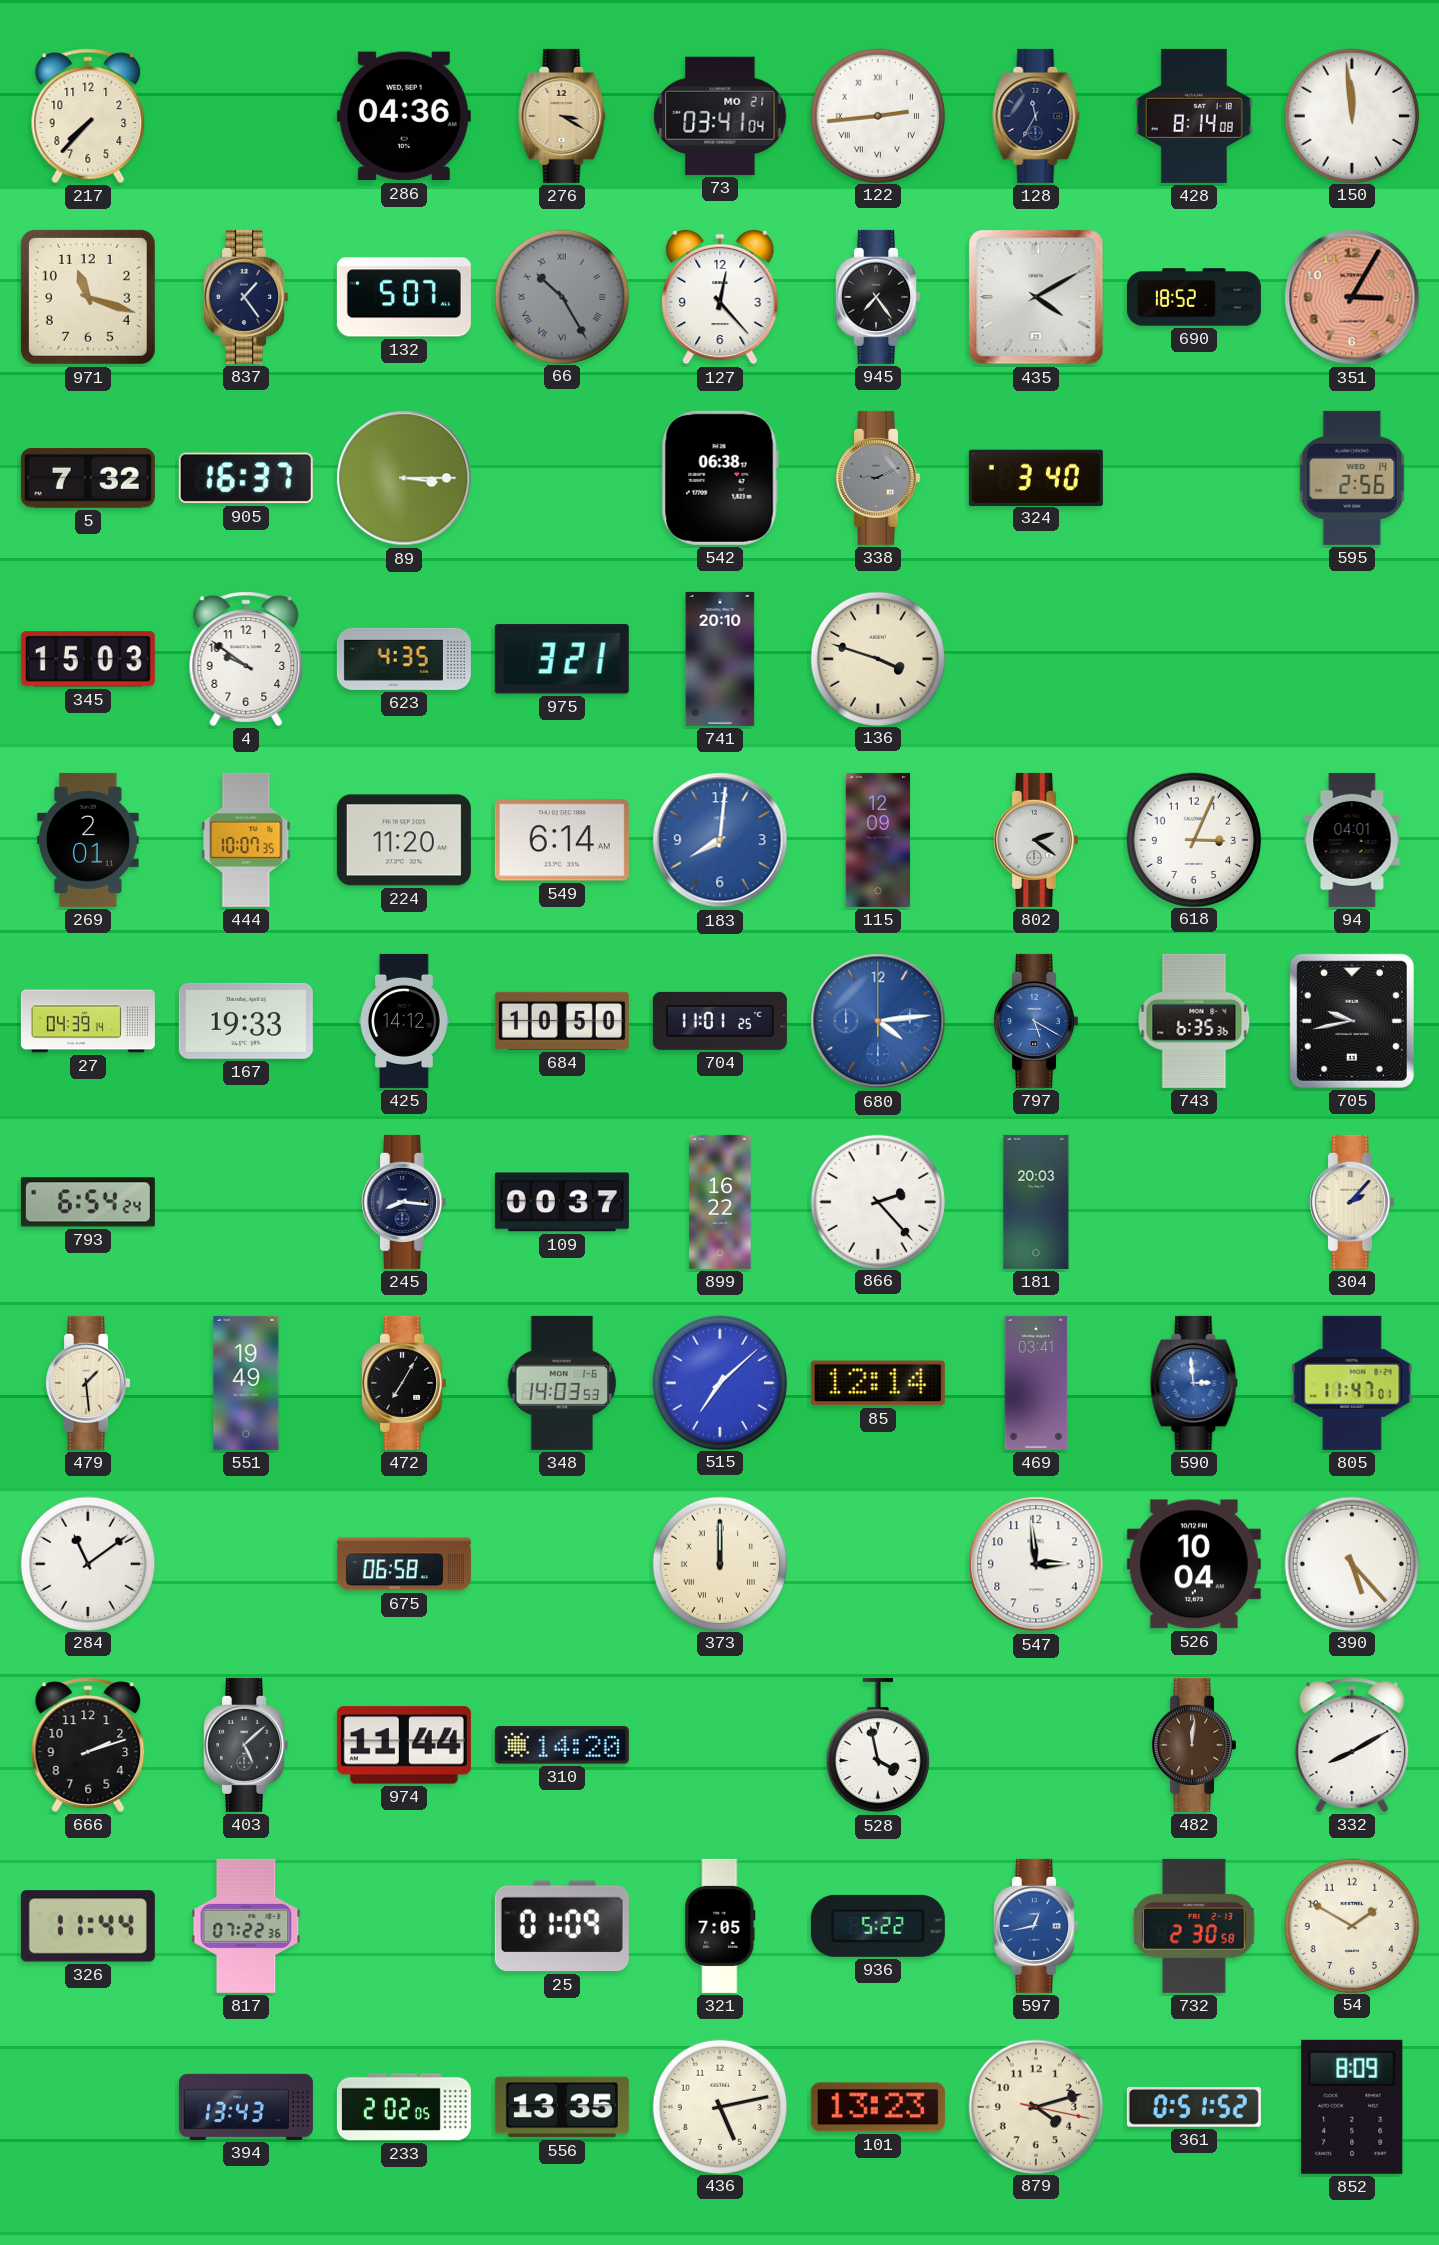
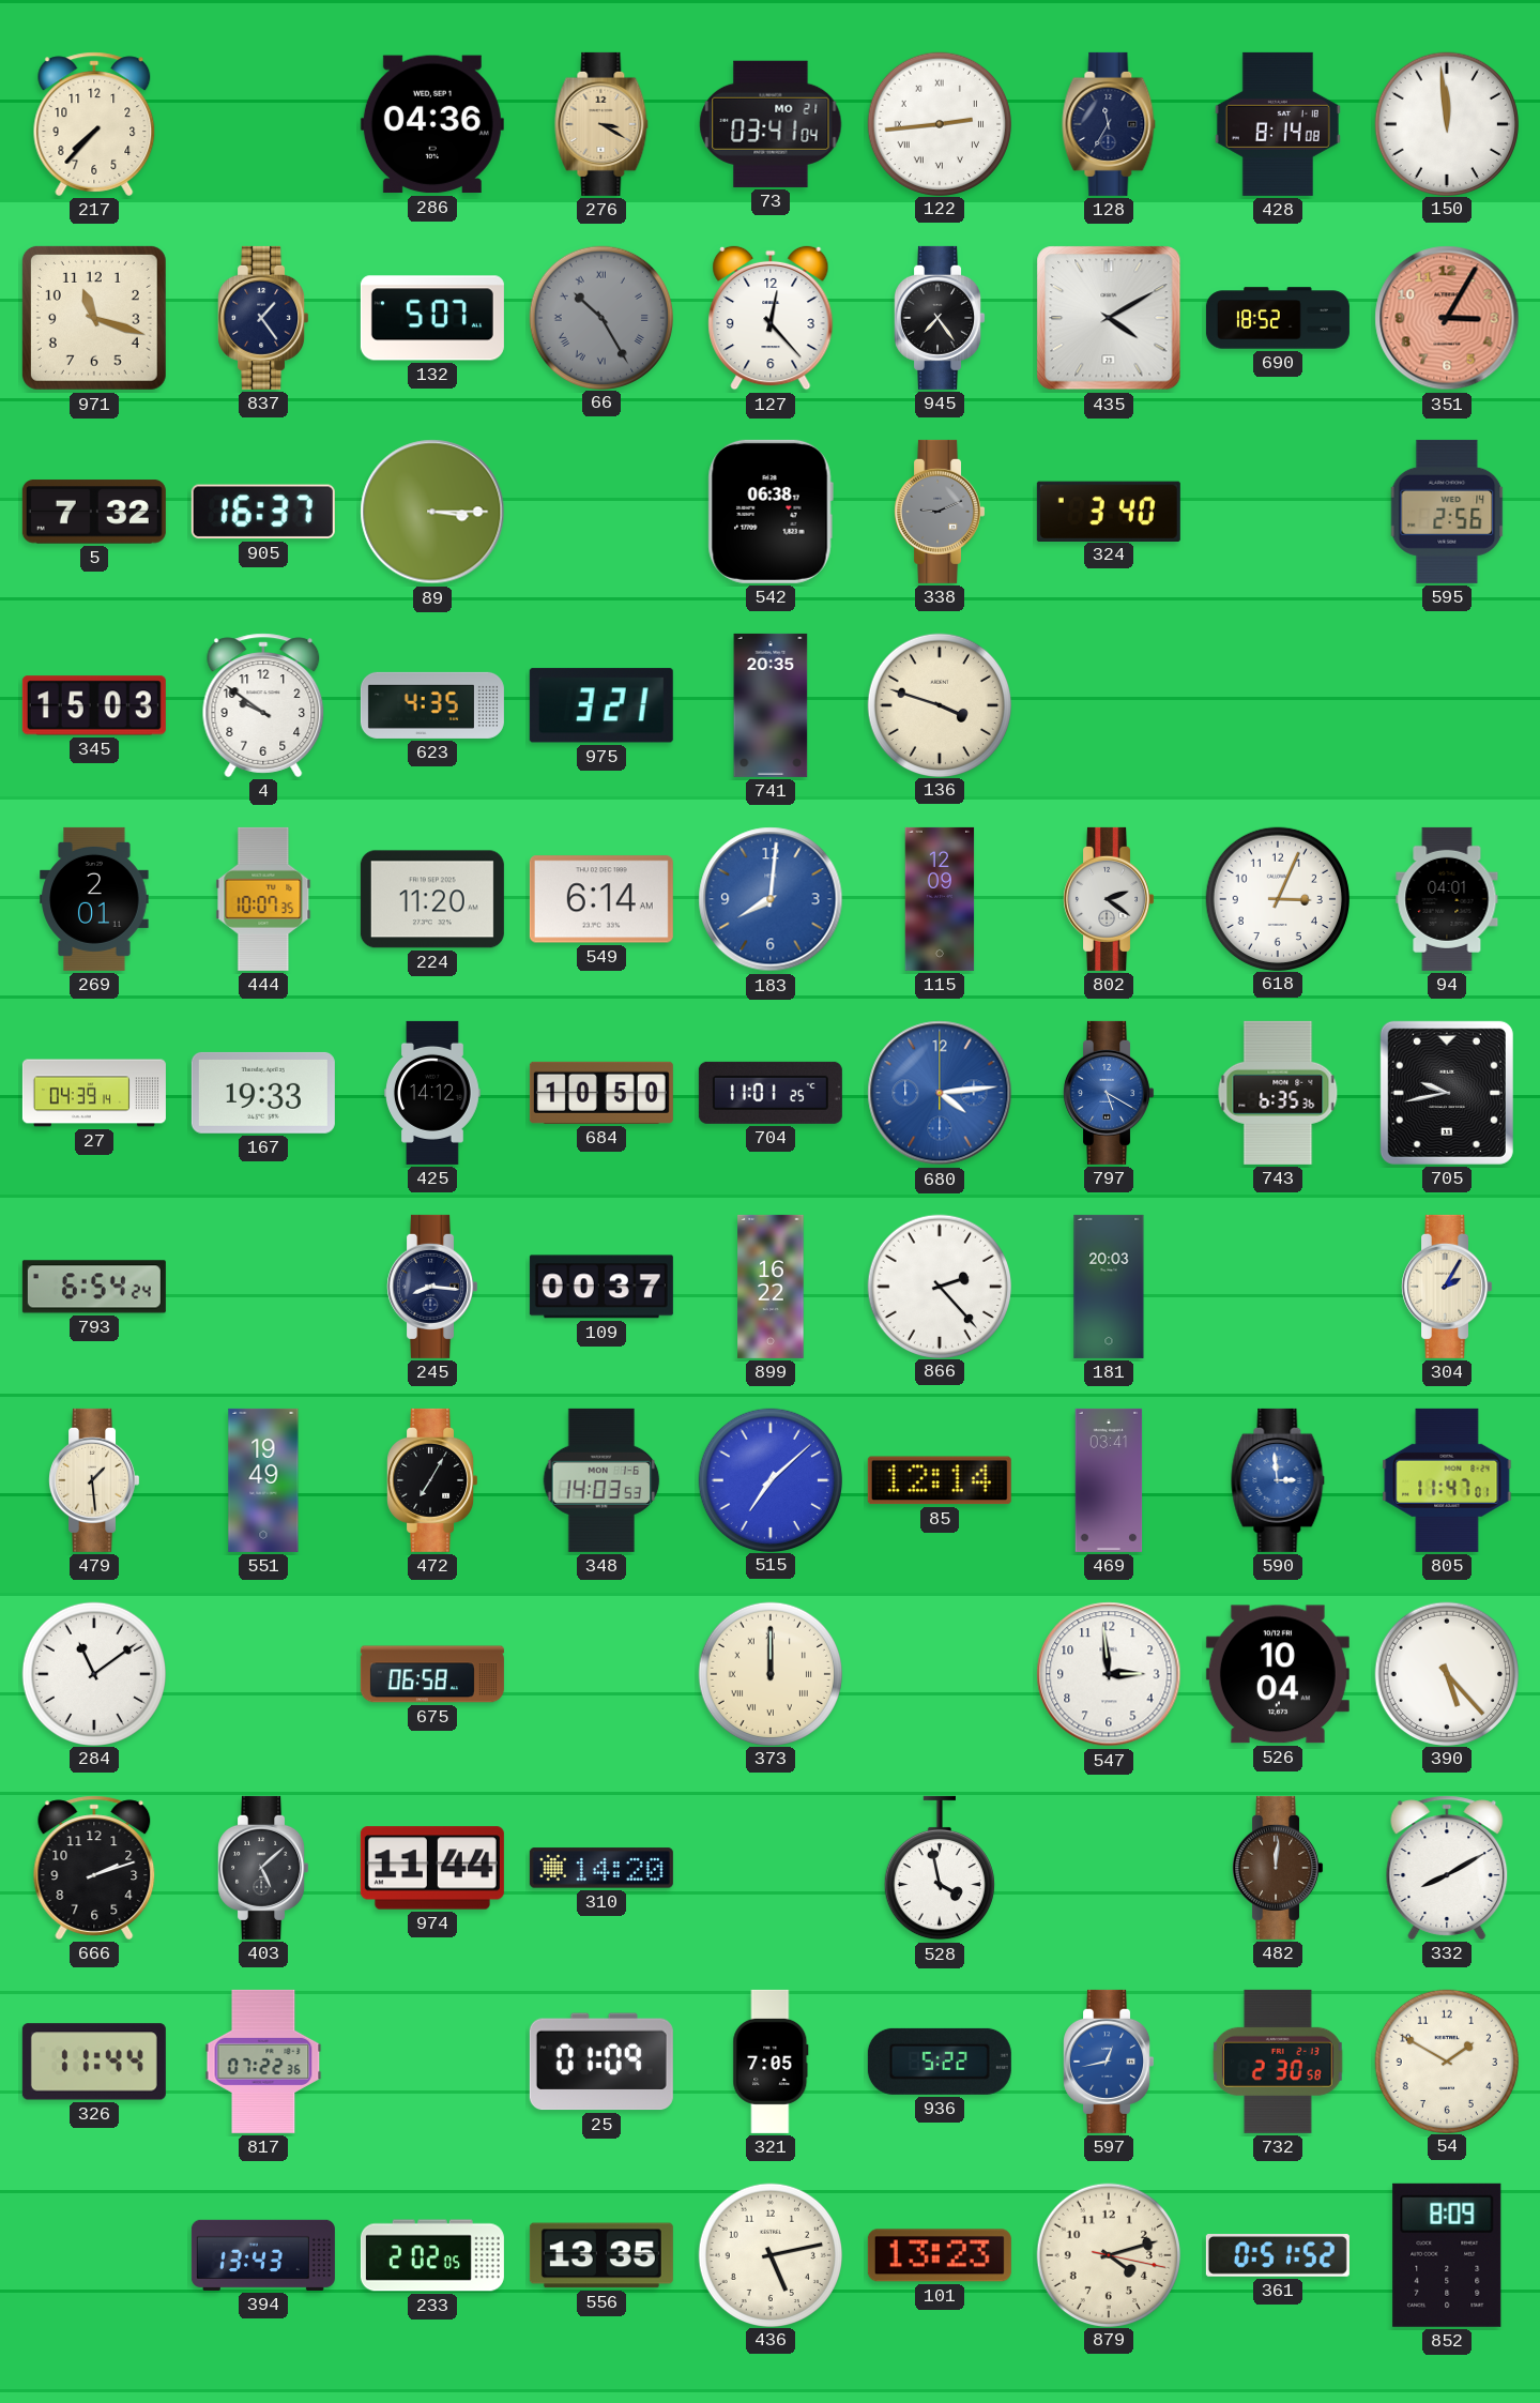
741: 20:10 -> 20:35 (771, 705)
304: 2:07 -> 2:05 (1447, 1287)
